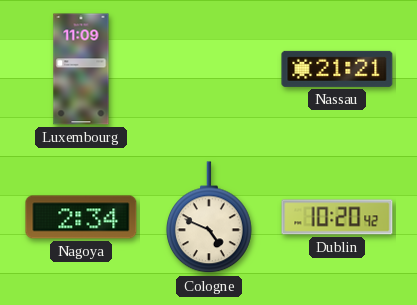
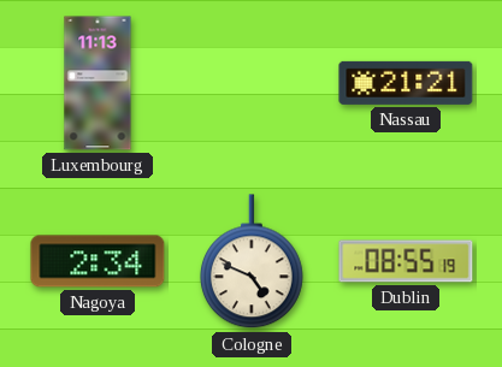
Luxembourg: 11:09 -> 11:13 (98, 83)
Dublin: 10:20 -> 08:55 (406, 261)
